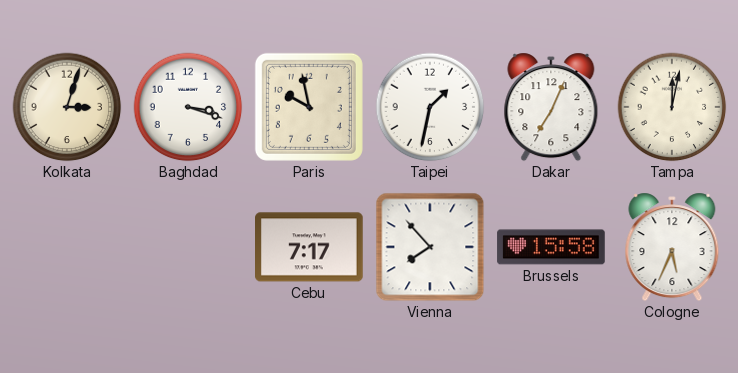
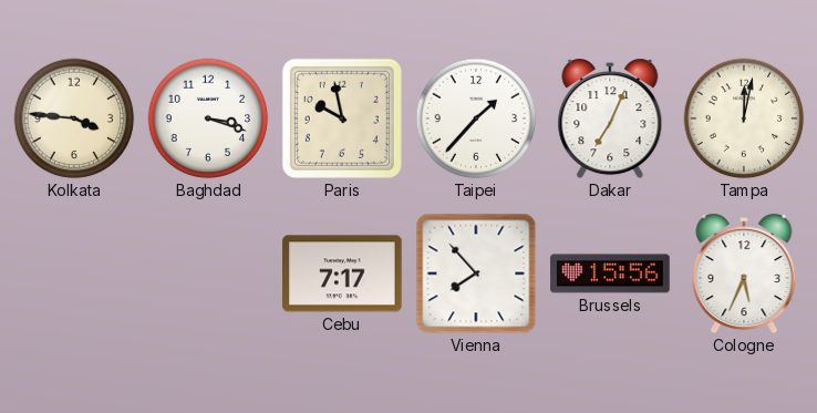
Kolkata: 3:03 -> 3:46 (74, 118)
Taipei: 1:32 -> 1:37 (476, 118)
Brussels: 15:58 -> 15:56 (610, 273)
